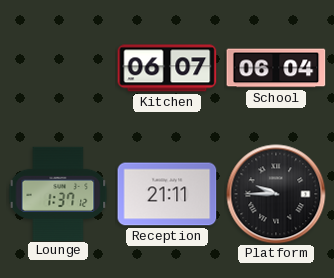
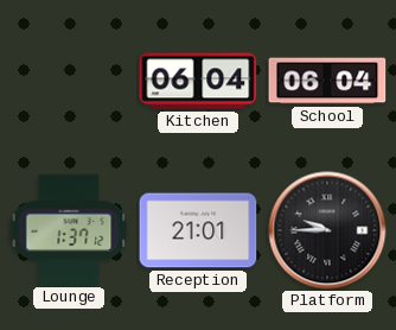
Kitchen: 06:07 -> 06:04 (198, 81)
Reception: 21:11 -> 21:01 (198, 230)
